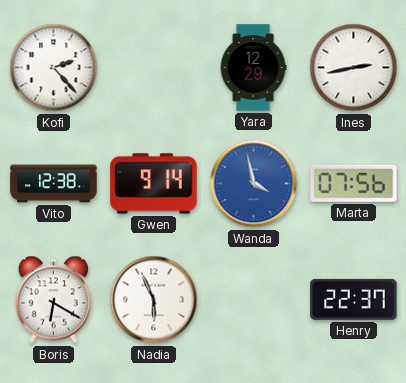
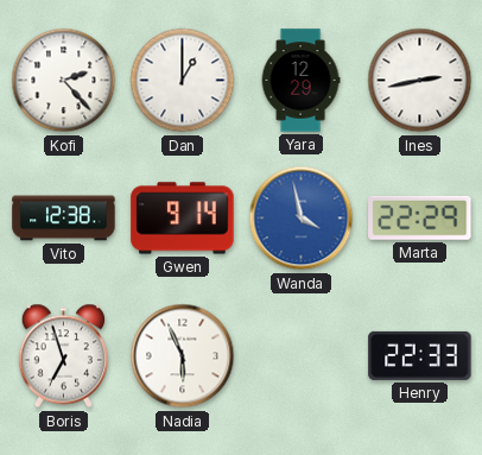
Dan: none -> 1:00 (183, 81)
Marta: 07:56 -> 22:29 (420, 217)
Boris: 6:20 -> 6:57 (63, 356)
Henry: 22:37 -> 22:33 (420, 355)
